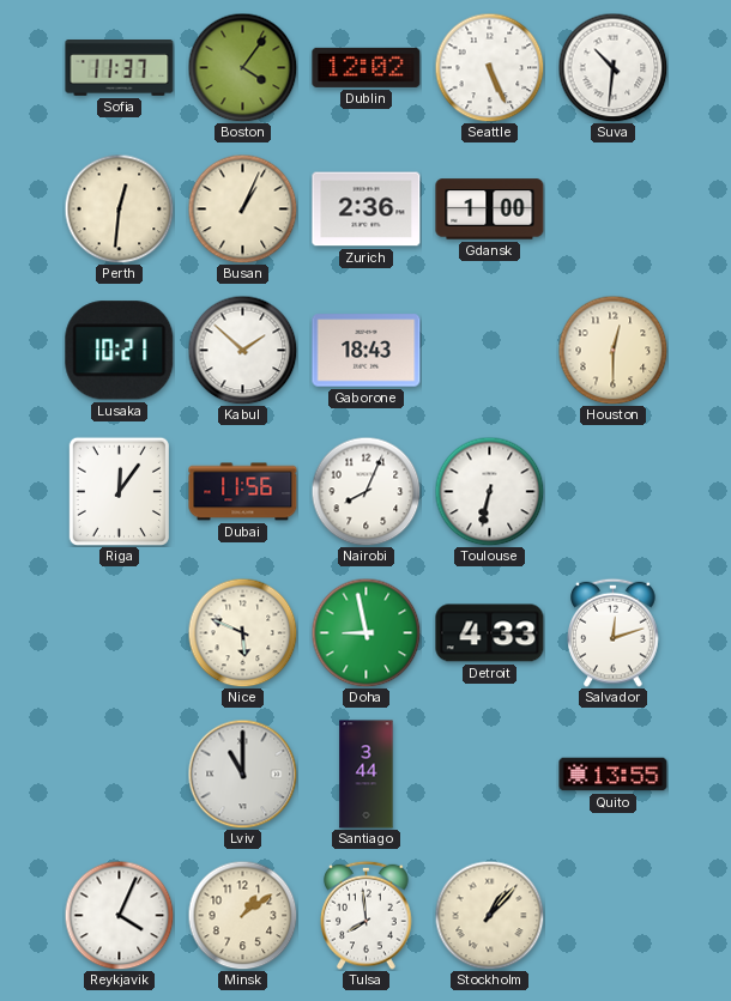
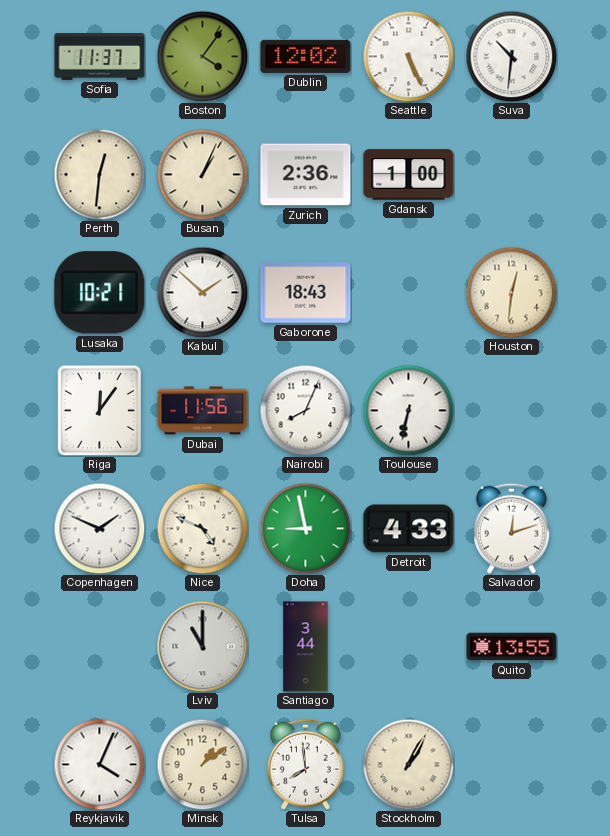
Houston: 12:30 -> 12:31 (511, 292)
Copenhagen: none -> 1:49 (99, 528)
Nice: 5:49 -> 4:49 (202, 528)
Stockholm: 1:07 -> 1:05 (408, 764)
